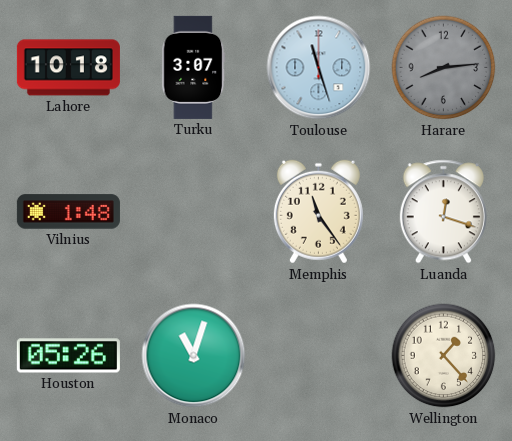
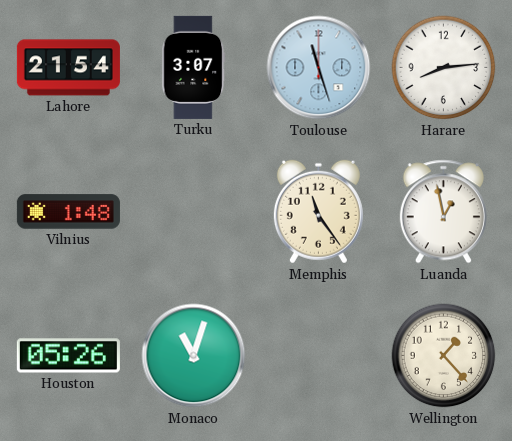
Lahore: 10:18 -> 21:54 (68, 68)
Harare dial: grey -> white (444, 68)
Luanda: 12:18 -> 12:58 (443, 212)
